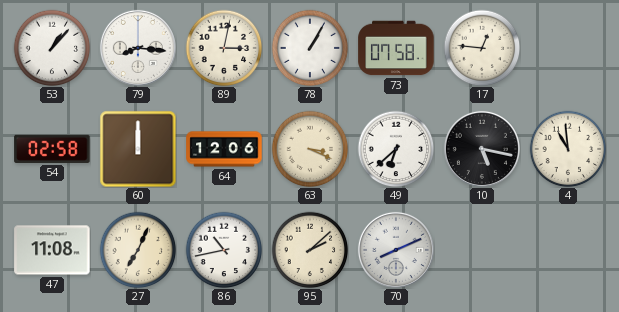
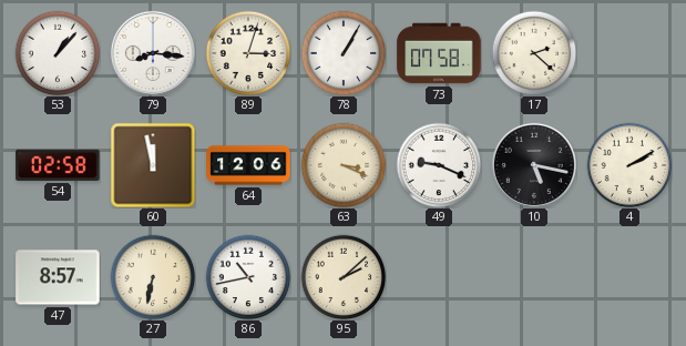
89: 3:02 -> 3:03 (248, 53)
17: 12:46 -> 2:22 (534, 53)
60: 12:00 -> 11:58 (153, 165)
49: 6:38 -> 9:19 (439, 165)
4: 10:59 -> 2:10 (629, 165)
47: 11:08 -> 8:57 (58, 277)
27: 7:04 -> 6:32 (153, 277)
70: 8:11 -> none (396, 250)
